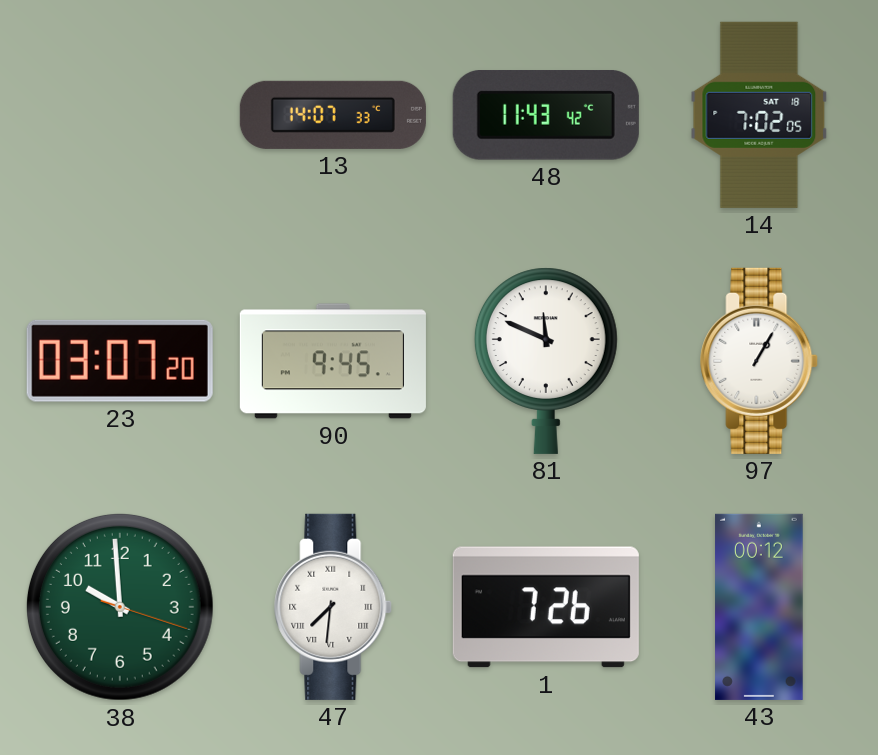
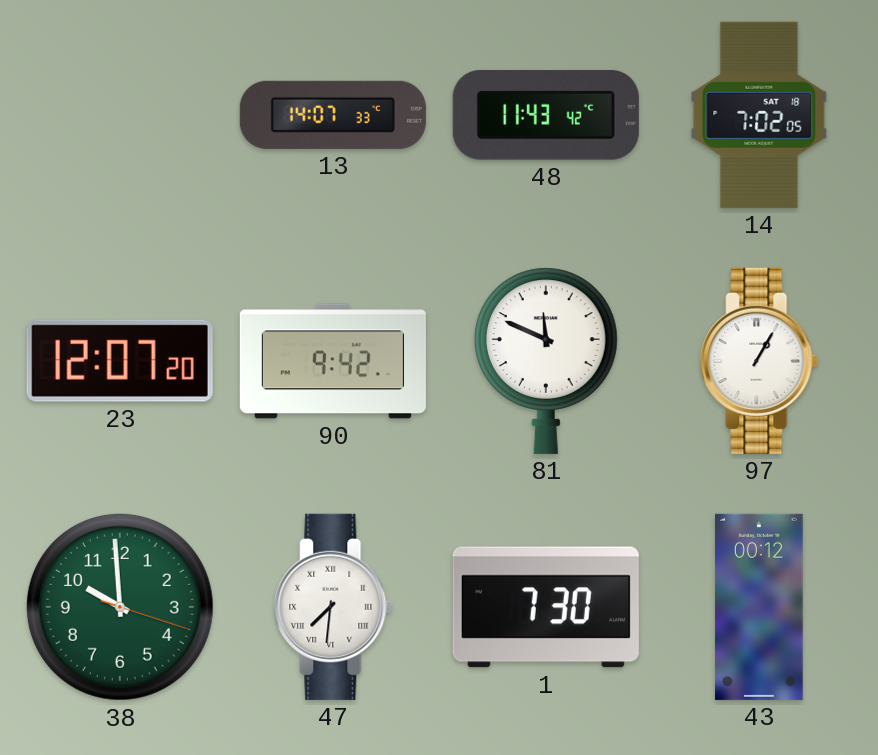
23: 03:07 -> 12:07 (120, 361)
90: 9:45 -> 9:42 (333, 361)
1: 7:26 -> 7:30 (546, 607)
